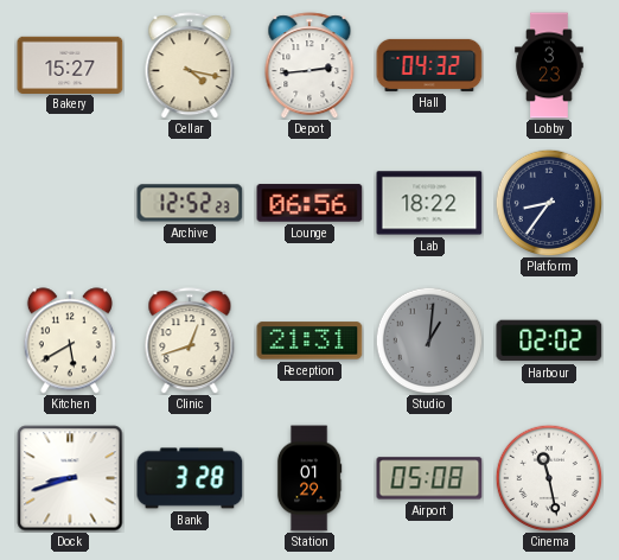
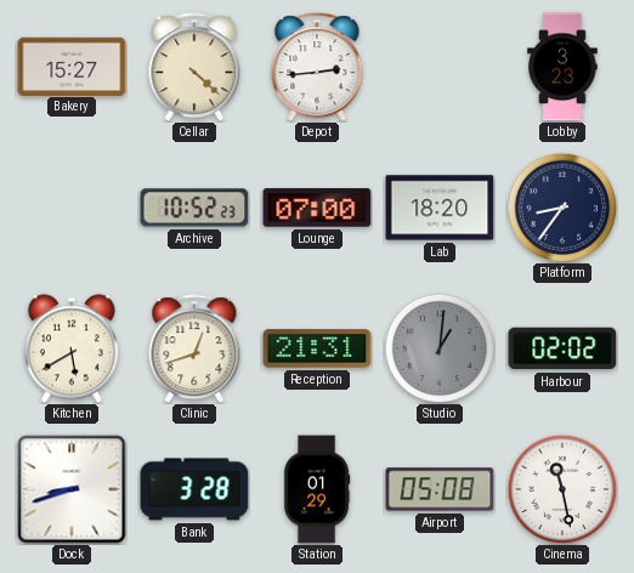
Cellar: 4:17 -> 4:22 (194, 67)
Hall: 04:32 -> none (429, 65)
Archive: 12:52 -> 10:52 (194, 208)
Lounge: 06:56 -> 07:00 (317, 208)
Lab: 18:22 -> 18:20 (440, 208)
